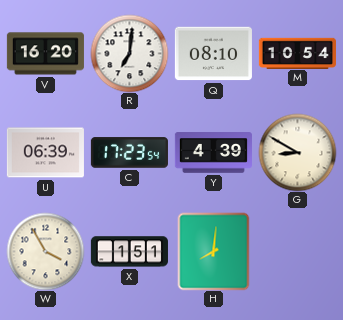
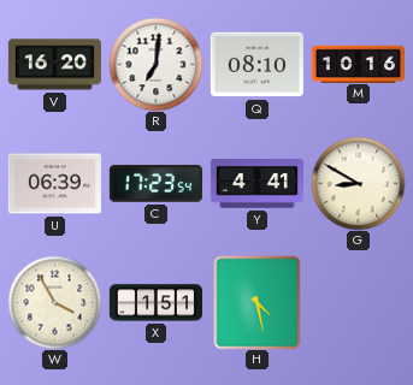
M: 10:54 -> 10:16 (358, 64)
Y: 4:39 -> 4:41 (256, 184)
H: 8:01 -> 4:28 (258, 302)
